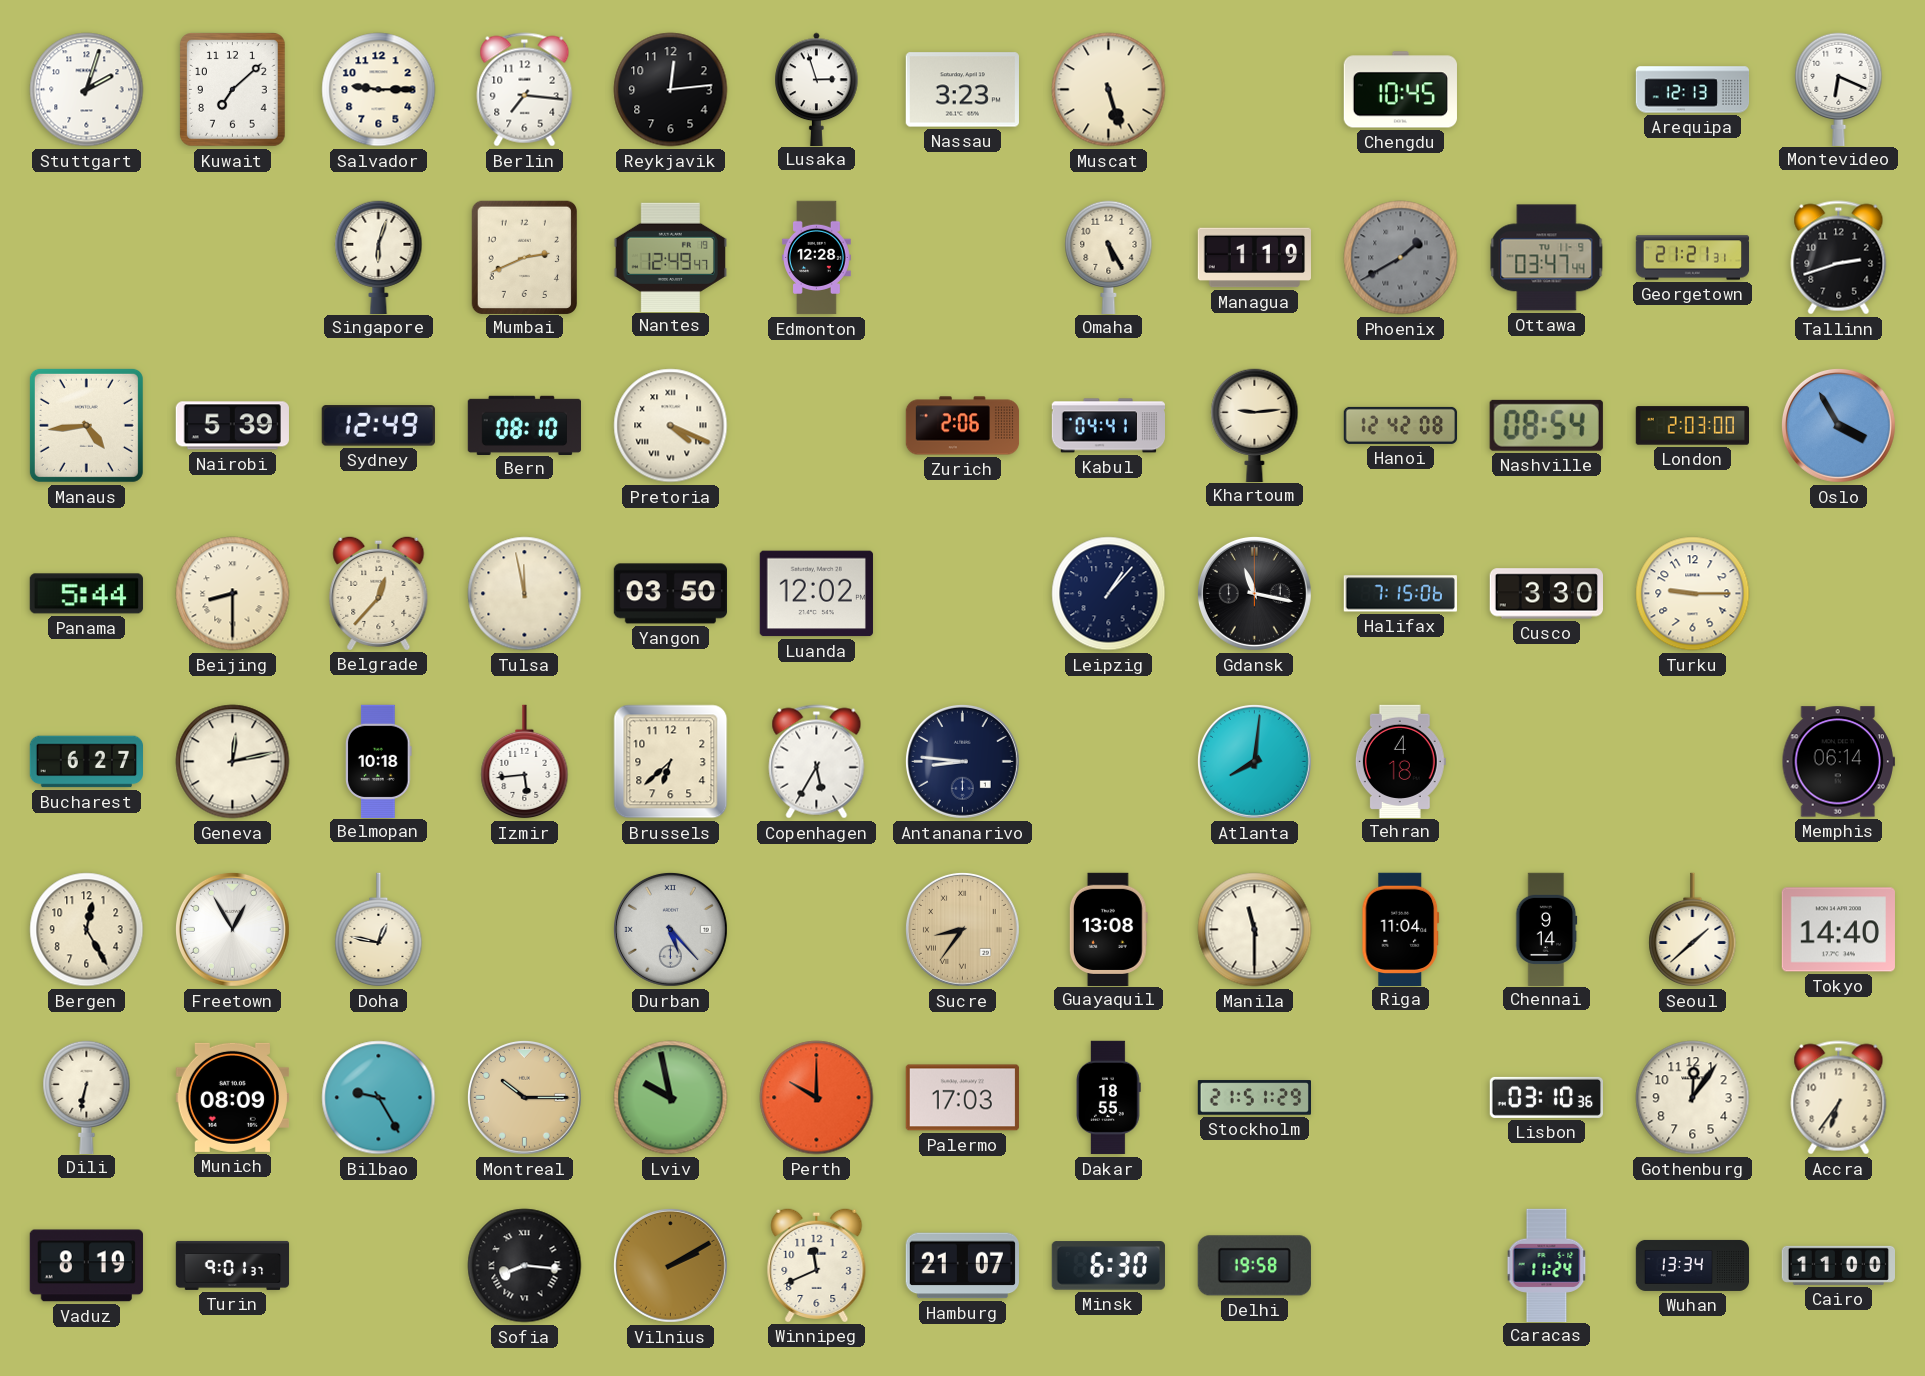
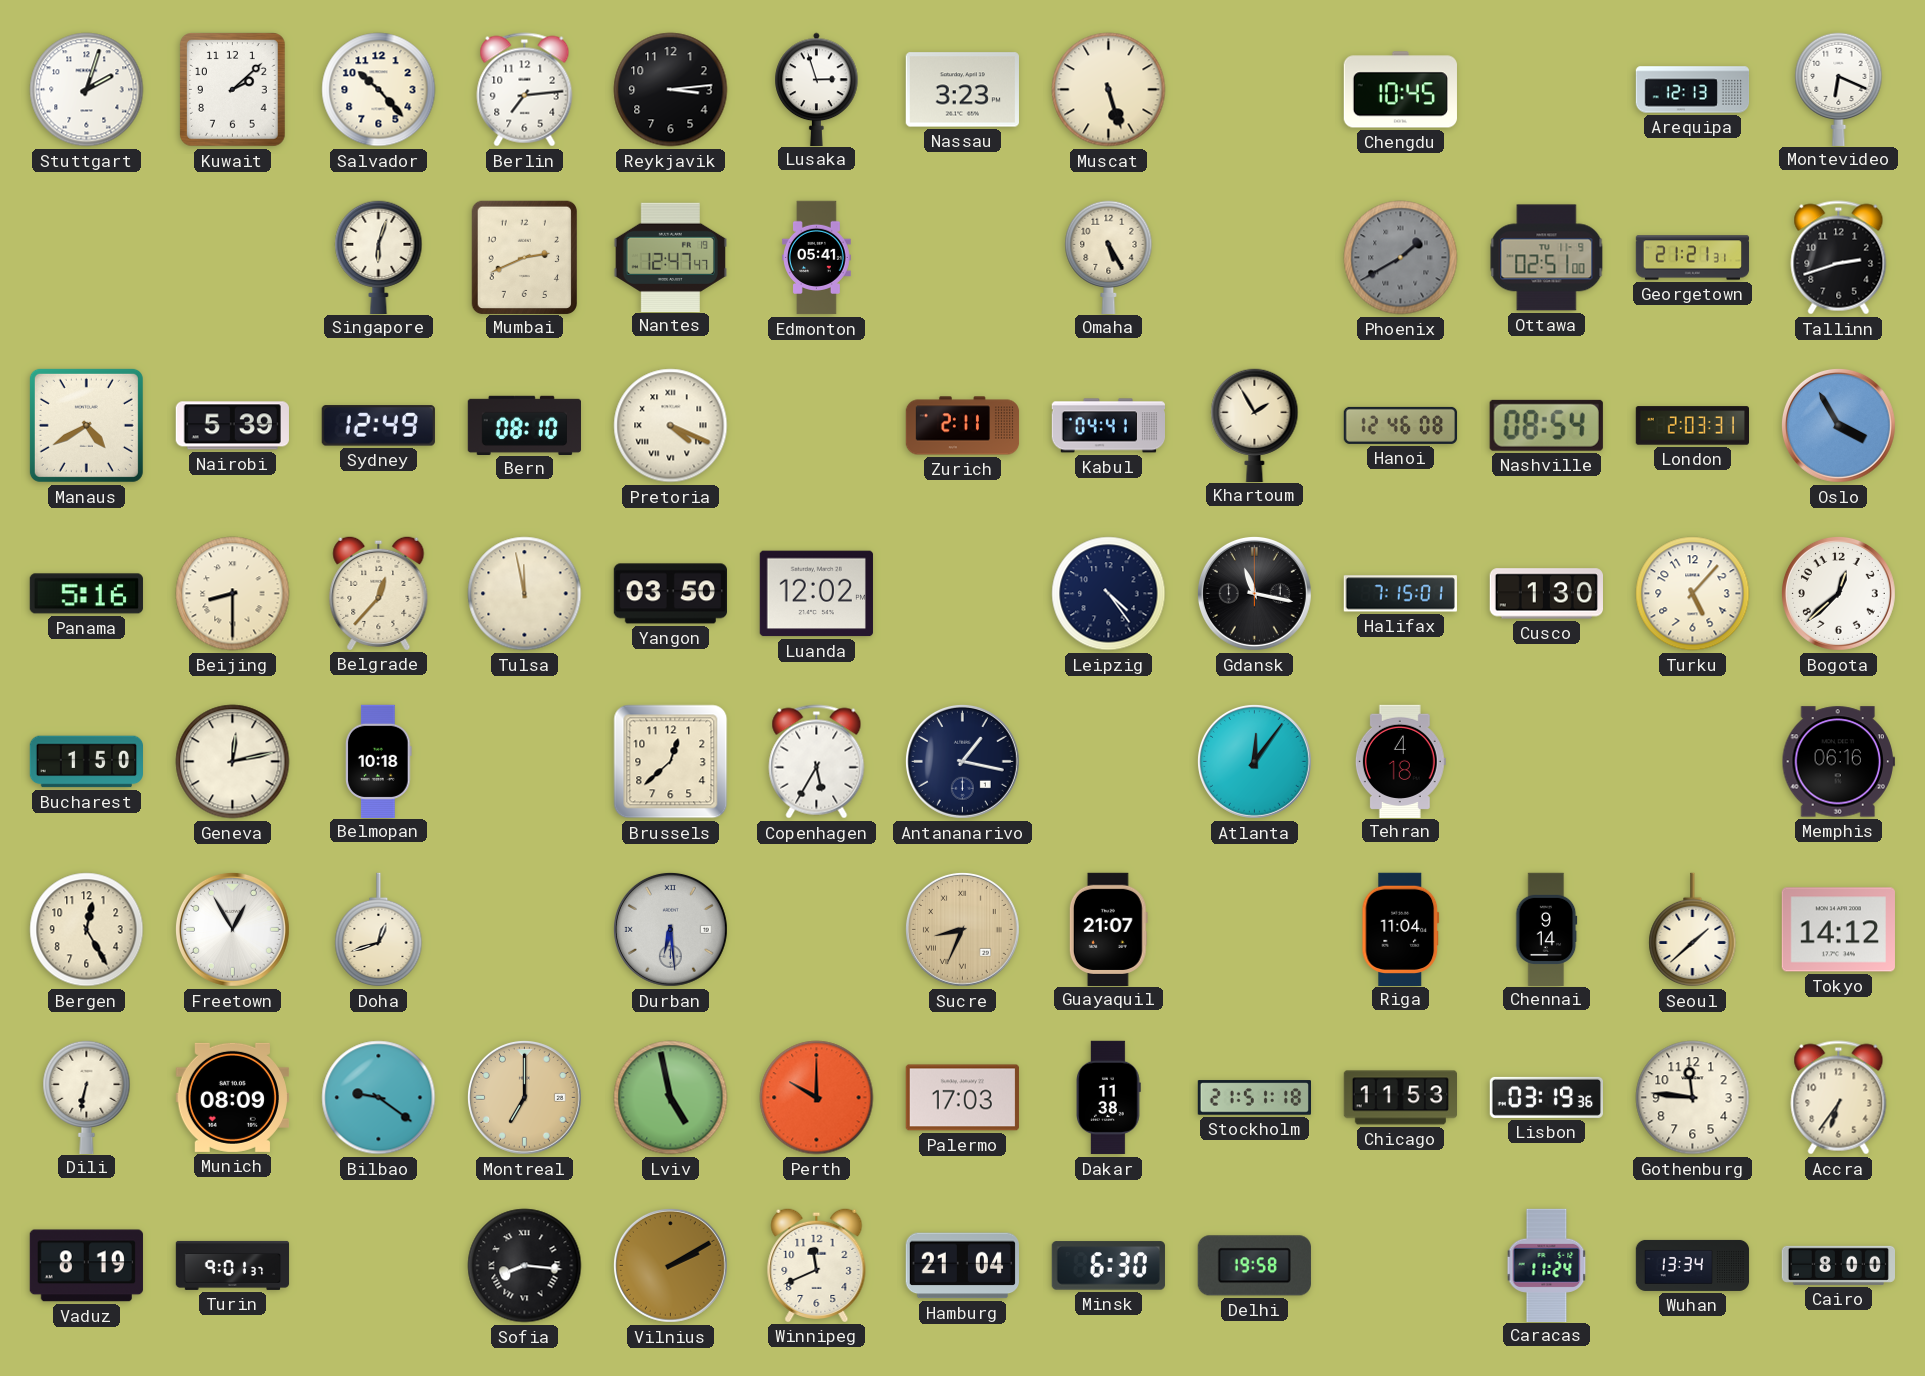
Kuwait: 7:08 -> 2:08 (233, 90)
Salvador: 9:15 -> 10:23 (379, 90)
Berlin: 7:16 -> 7:14 (525, 90)
Reykjavik: 12:14 -> 3:14 (671, 90)
Nantes: 12:49 -> 12:47 (670, 257)
Edmonton: 12:28 -> 05:41 (817, 258)
Managua: 1:19 -> none (1254, 258)
Ottawa: 03:47 -> 02:51 (1547, 258)
Manaus: 4:44 -> 4:40 (86, 425)
Zurich: 2:06 -> 2:11 (963, 426)
Khartoum: 9:14 -> 1:55 (1255, 425)
Hanoi: 12:42 -> 12:46 (1401, 425)
London: 2:03:00 -> 2:03:31 (1692, 426)
Panama: 5:44 -> 5:16 (86, 594)
Leipzig: 1:07 -> 4:24 (1109, 594)
Halifax: 7:15:06 -> 7:15:01 (1400, 594)
Cusco: 3:30 -> 1:30 (1546, 594)
Turku: 9:15 -> 5:07 (1693, 594)
Bogota: none -> 12:38 (1838, 593)
Bucharest: 6:27 -> 1:50 (87, 762)
Izmir: 5:44 -> none (525, 762)
Brussels: 6:38 -> 12:38 (671, 762)
Antananarivo: 8:46 -> 1:17 (962, 761)
Atlanta: 8:01 -> 12:06 (1254, 761)
Memphis: 06:14 -> 06:16 (1838, 762)
Doha: 12:47 -> 12:42 (379, 930)
Durban: 5:23 -> 6:29 (670, 929)
Sucre: 8:36 -> 8:34 (962, 929)
Guayaquil: 13:08 -> 21:07 (1108, 929)
Manila: 11:30 -> none (1255, 930)
Tokyo: 14:40 -> 14:12 (1838, 930)
Bilbao: 9:25 -> 9:21 (379, 1098)
Montreal: 10:15 -> 7:00 (524, 1097)
Lviv: 9:58 -> 4:58 (671, 1098)
Dakar: 18:55 -> 11:38 (1108, 1098)
Stockholm: 21:51:29 -> 21:51:18 (1254, 1098)
Chicago: none -> 11:53 (1401, 1098)
Lisbon: 03:10 -> 03:19 (1546, 1097)
Gothenburg: 12:06 -> 11:46 (1693, 1098)
Hamburg: 21:07 -> 21:04 (962, 1266)
Cairo: 11:00 -> 8:00 (1838, 1265)
